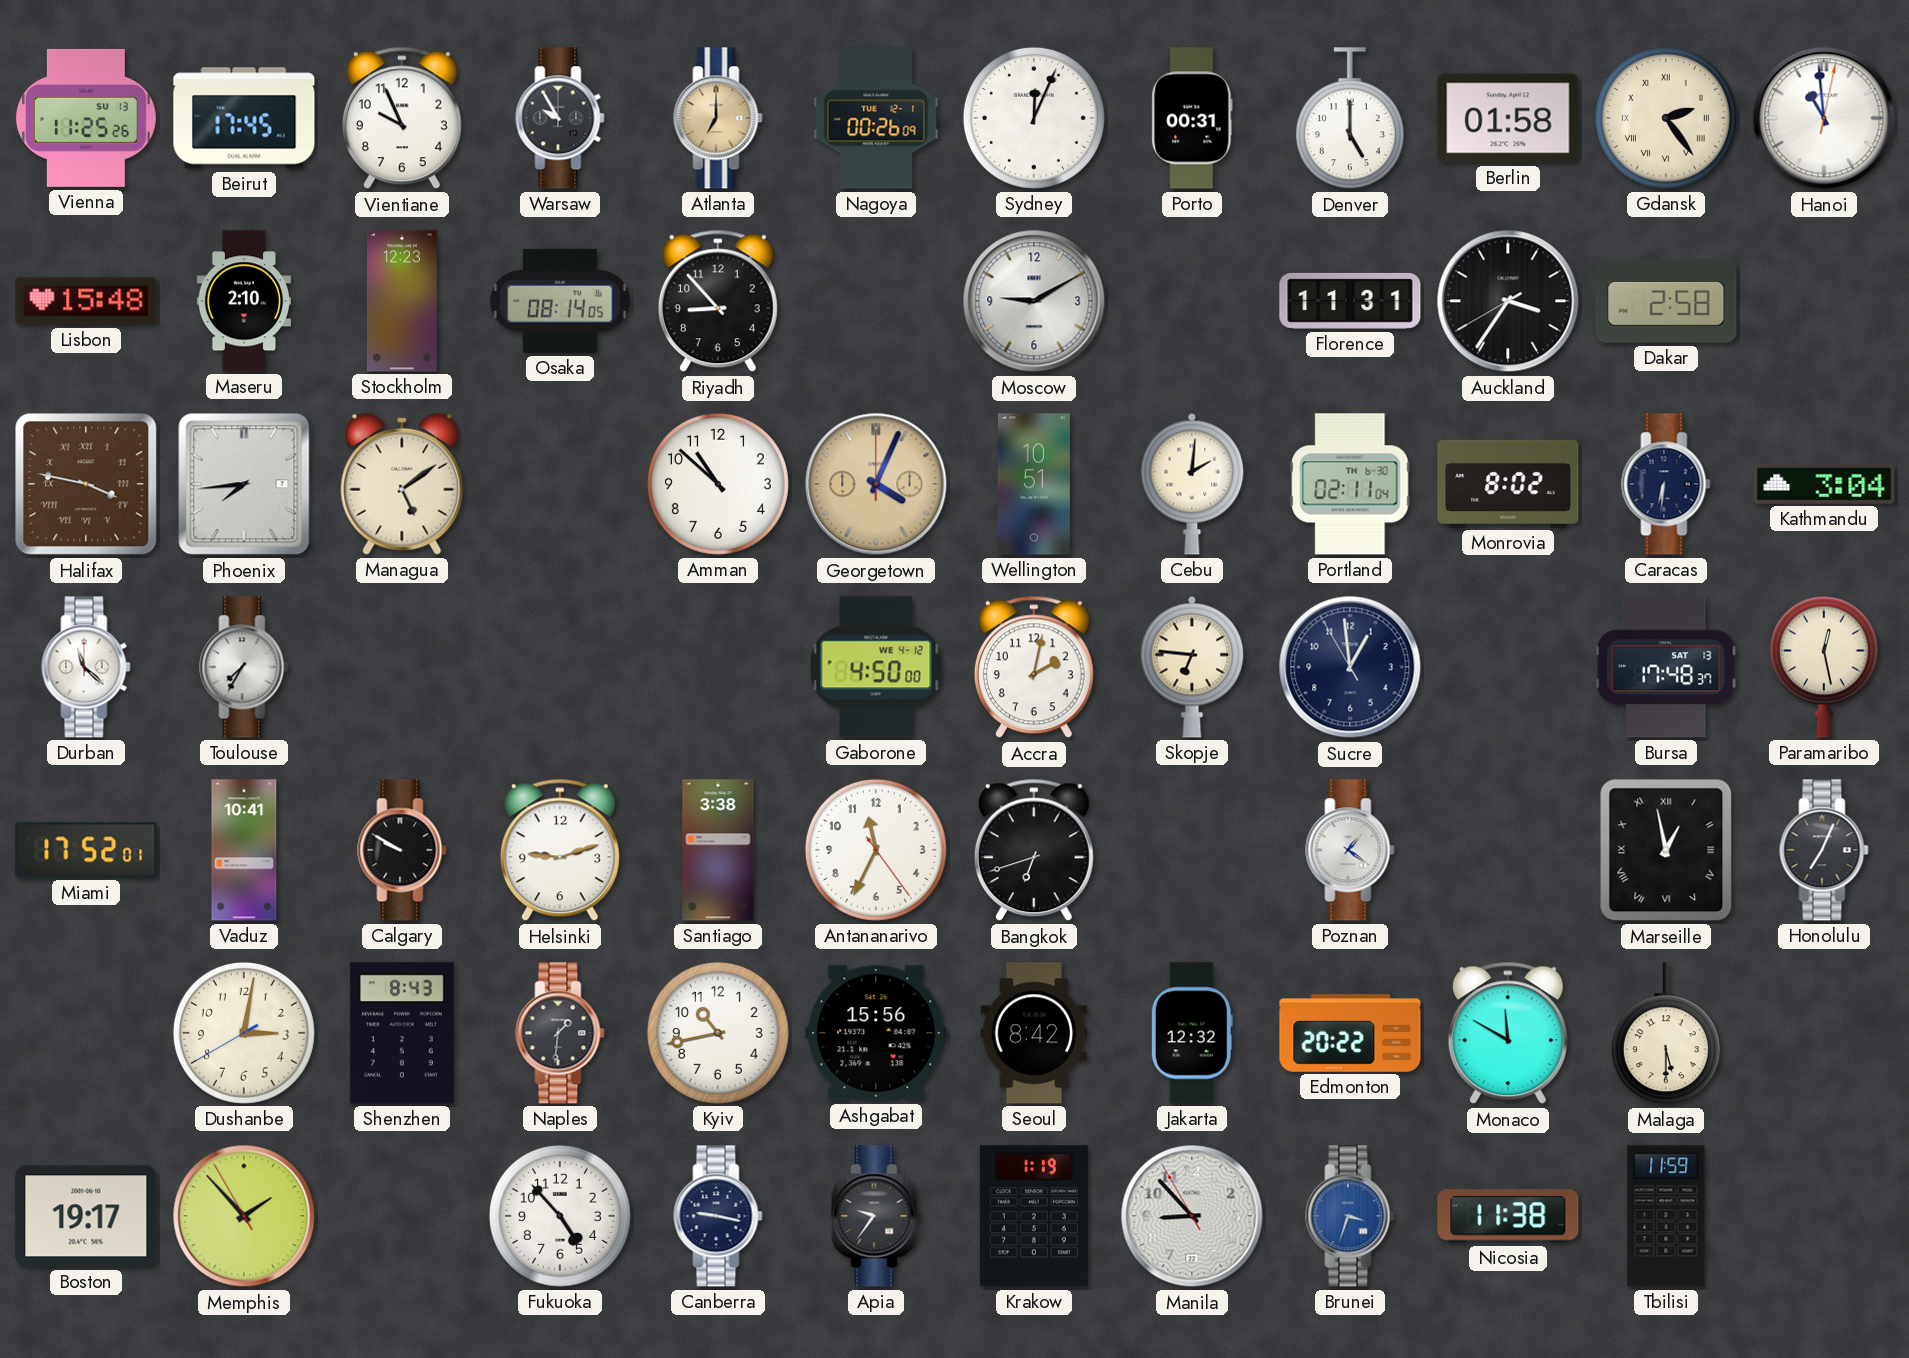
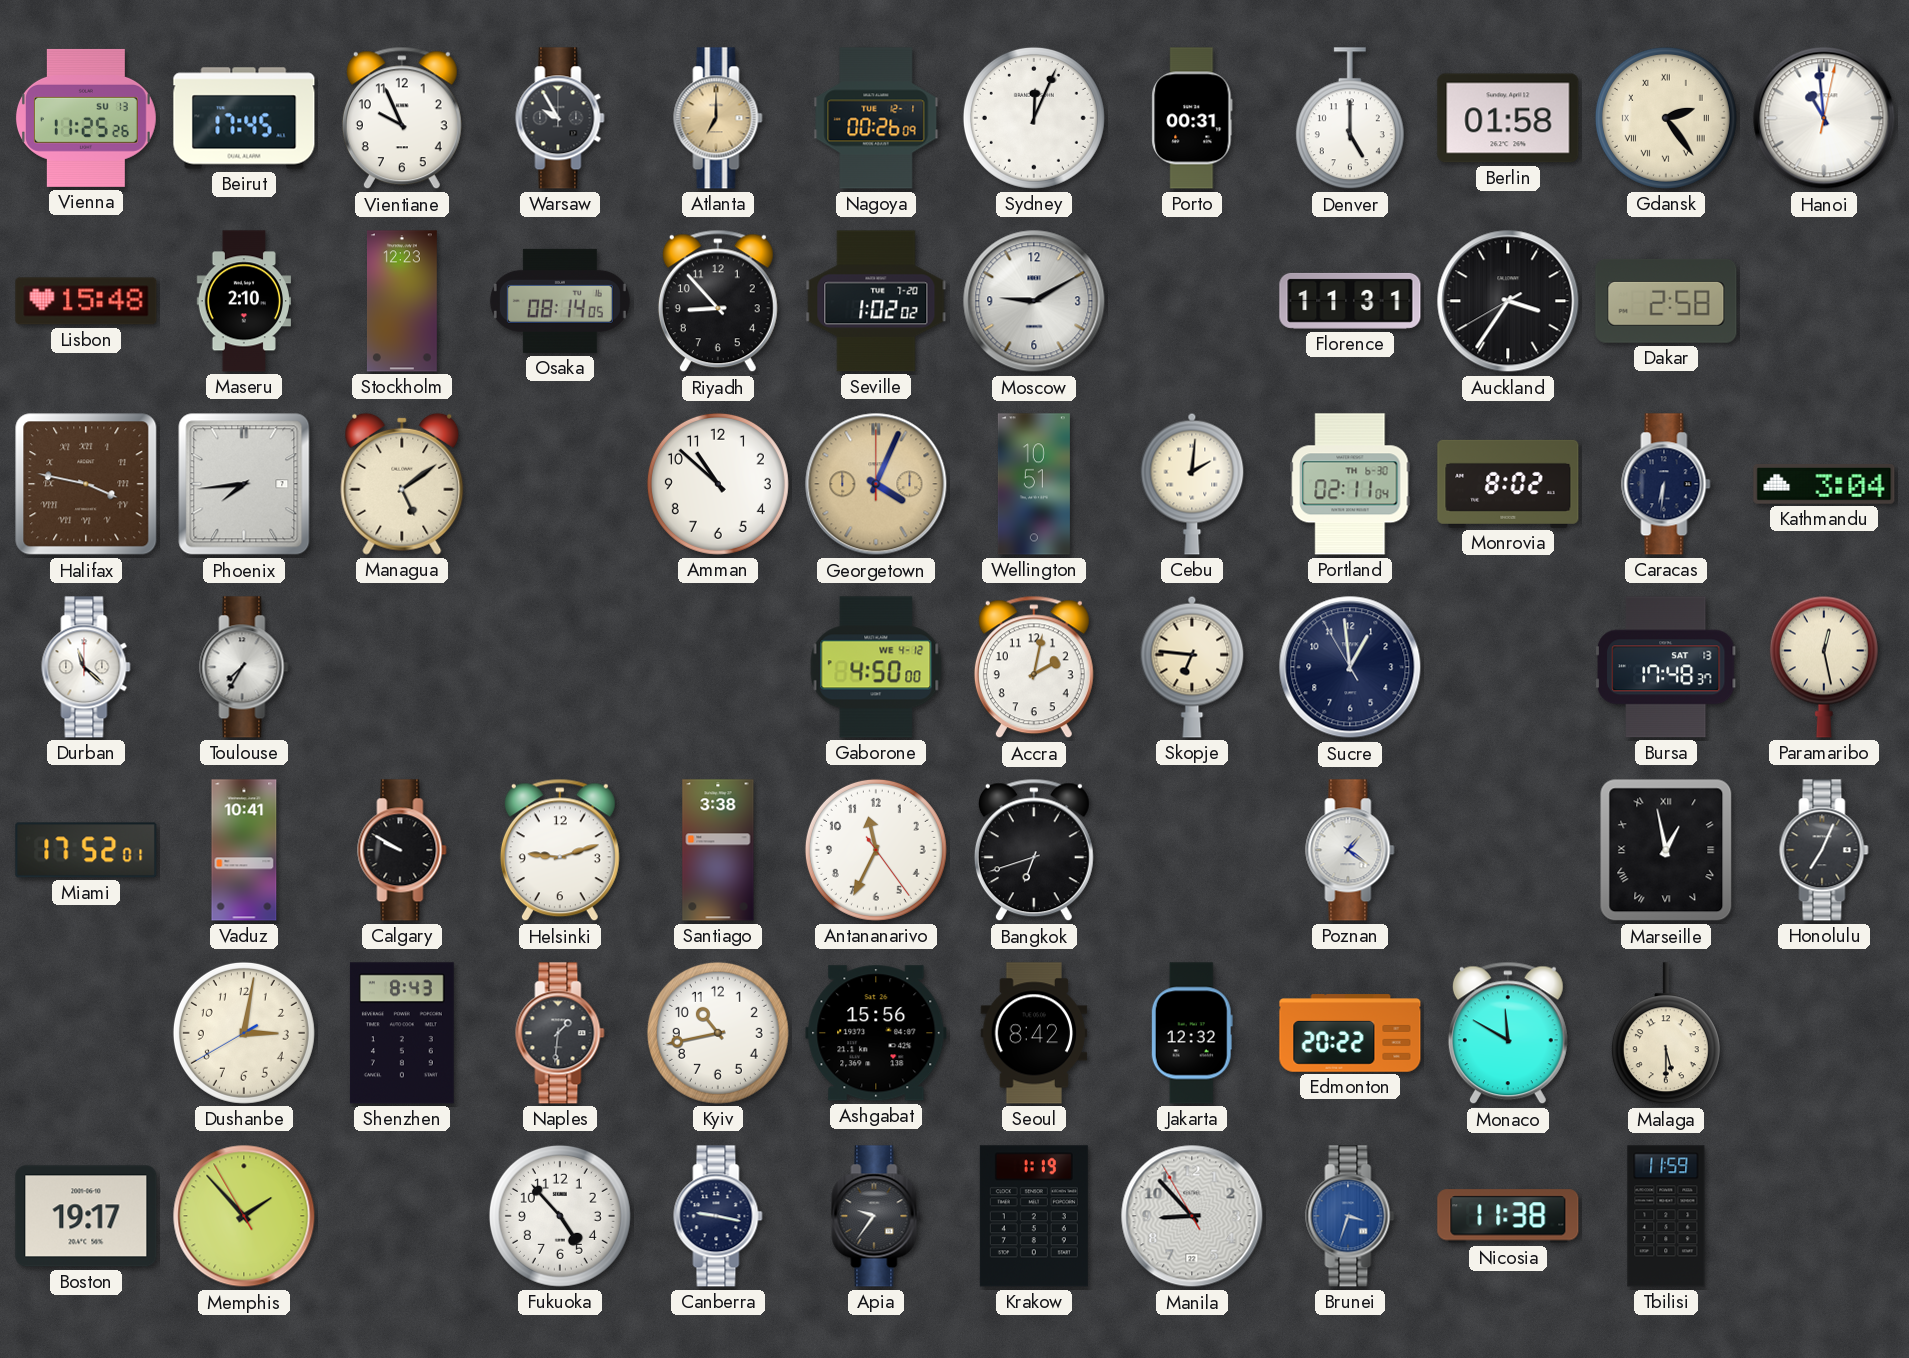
Seville: none -> 1:02 (876, 301)
